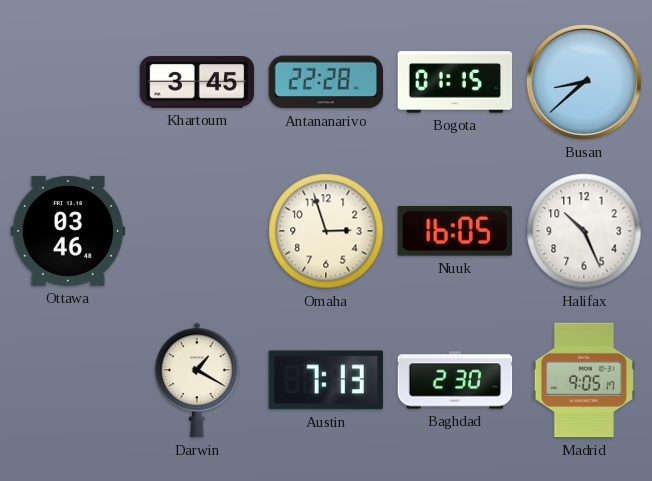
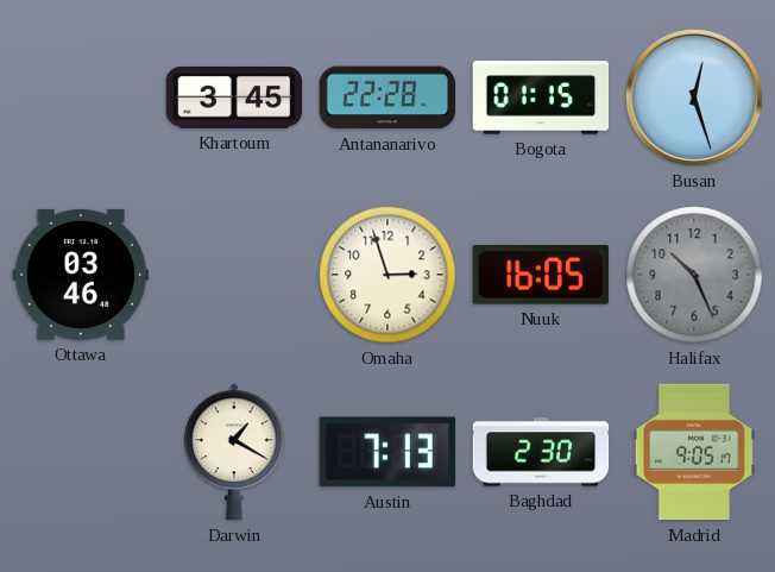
Busan: 8:38 -> 12:27 (694, 98)
Halifax dial: white -> grey (694, 275)
